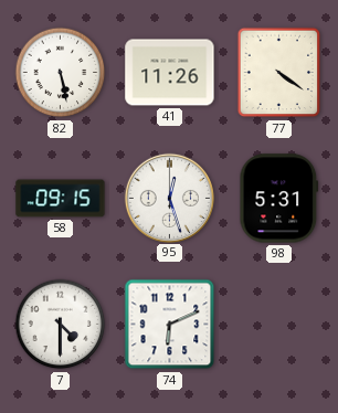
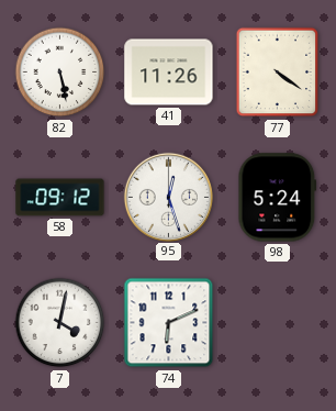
58: 09:15 -> 09:12 (60, 198)
98: 5:31 -> 5:24 (278, 198)
7: 4:30 -> 4:02 (60, 323)
